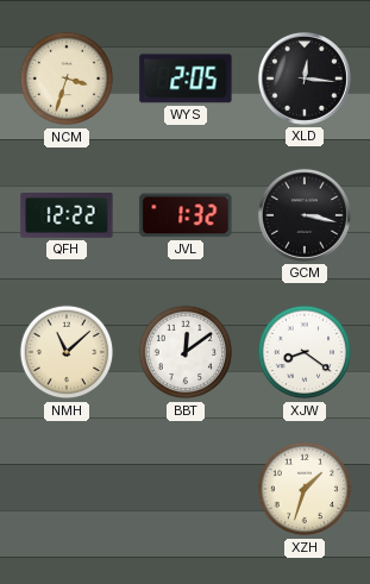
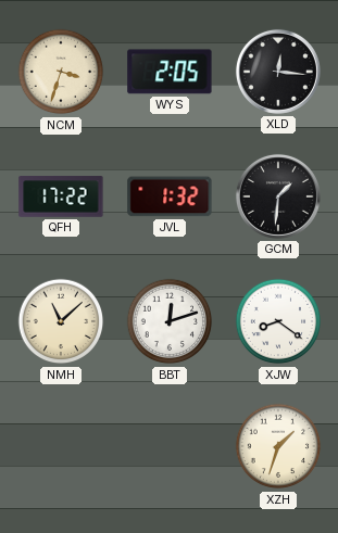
QFH: 12:22 -> 17:22 (61, 196)
GCM: 3:17 -> 1:31 (278, 196)
BBT: 12:09 -> 12:12 (170, 321)
